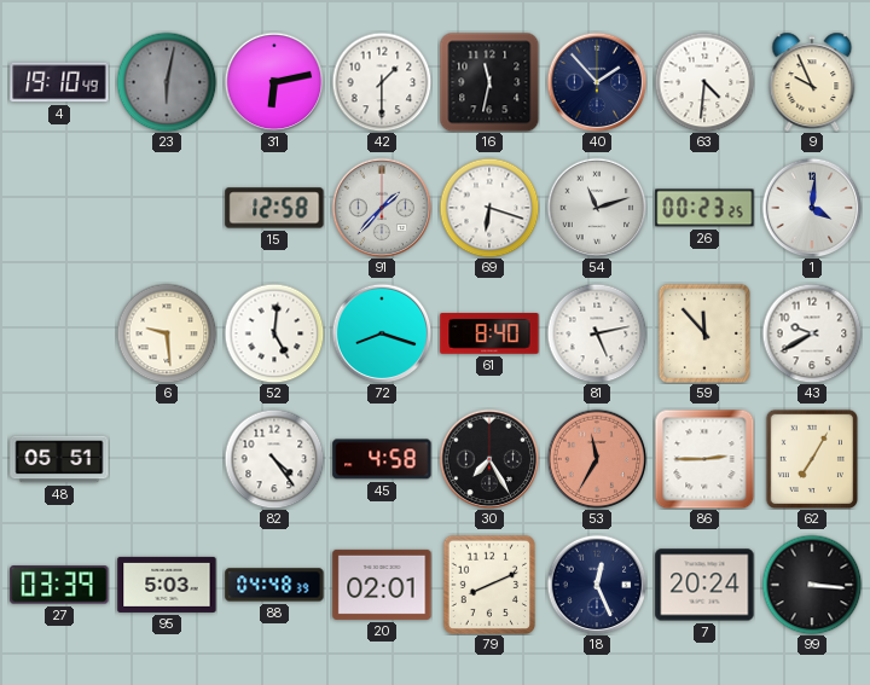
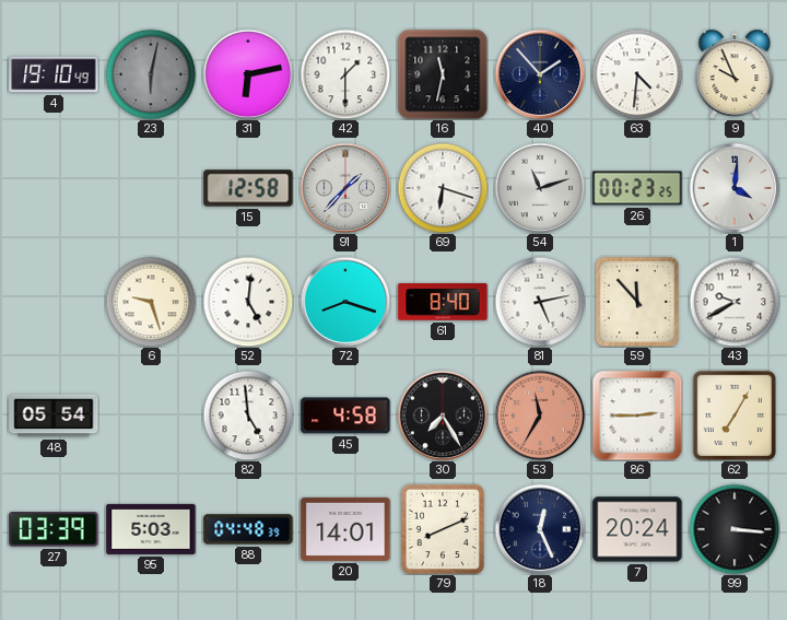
6: 9:29 -> 9:27 (151, 302)
48: 05:51 -> 05:54 (54, 416)
82: 4:24 -> 4:59 (248, 416)
20: 02:01 -> 14:01 (345, 529)
